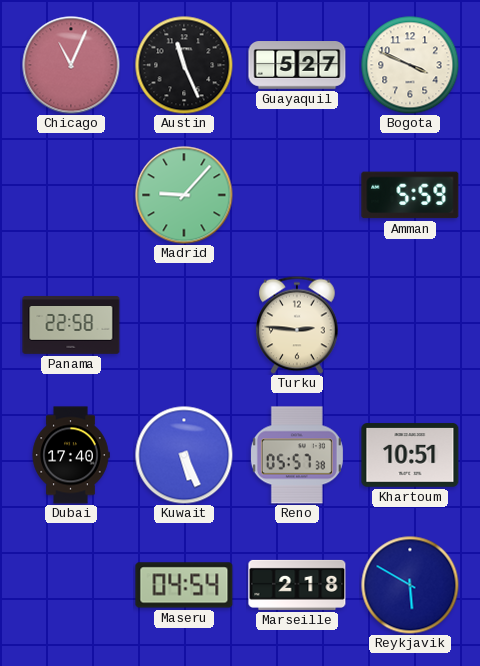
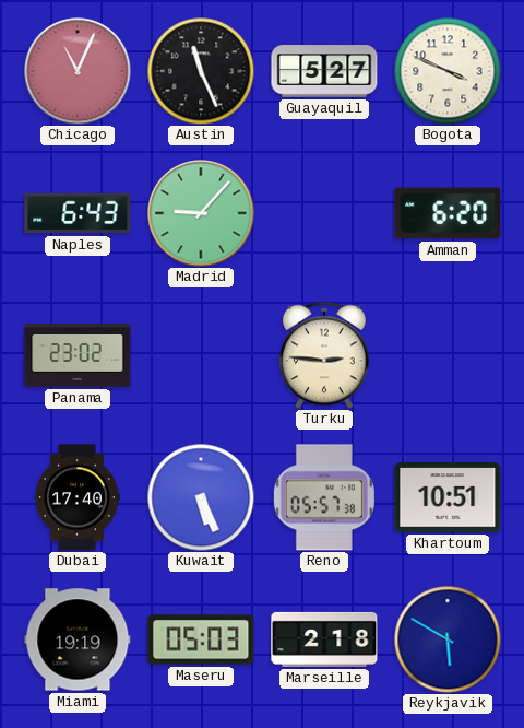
Naples: none -> 6:43 (78, 213)
Amman: 5:59 -> 6:20 (448, 213)
Panama: 22:58 -> 23:02 (78, 355)
Miami: none -> 19:19 (78, 639)
Maseru: 04:54 -> 05:03 (201, 639)
